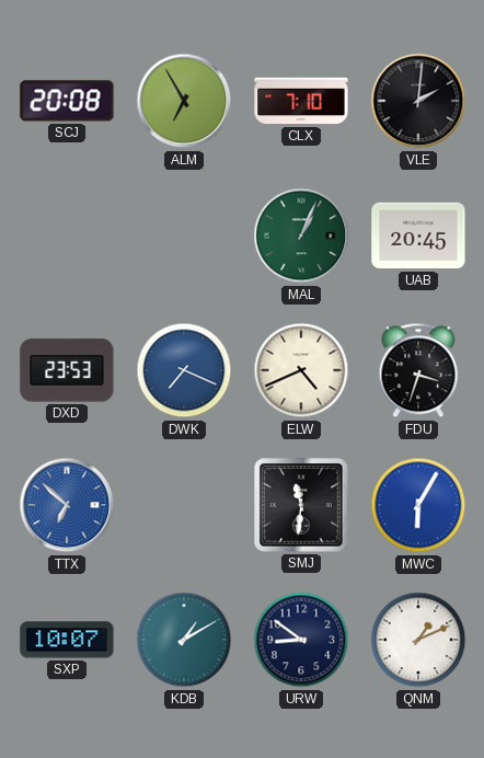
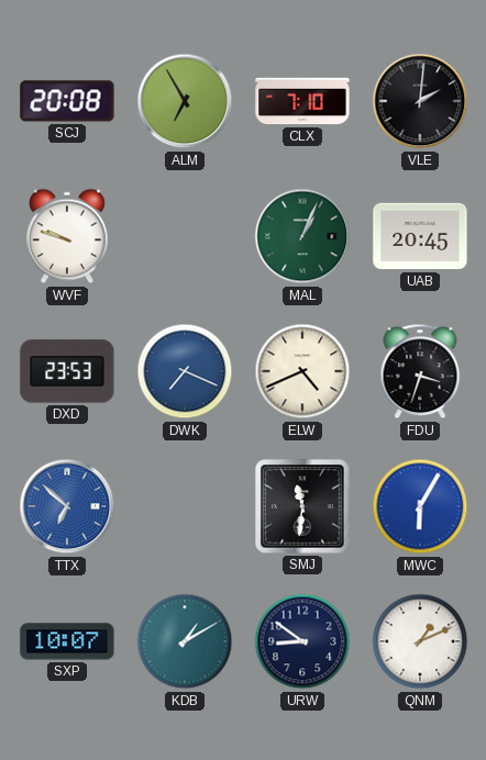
WVF: none -> 9:48 (67, 236)
